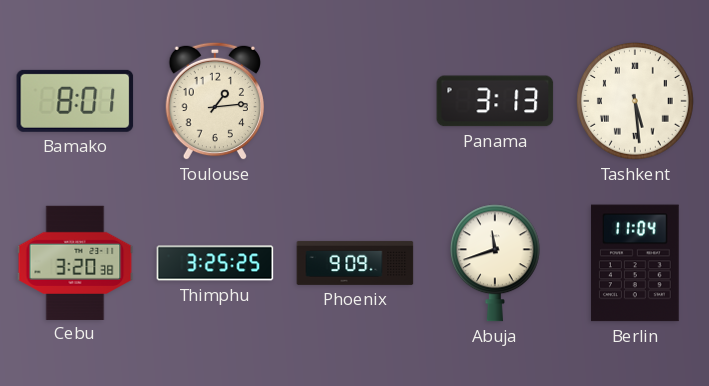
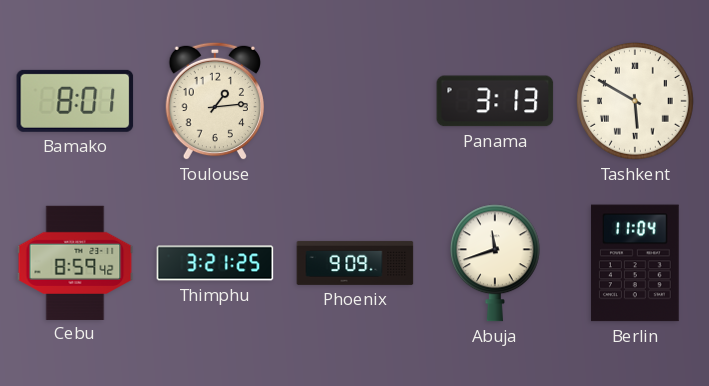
Tashkent: 5:29 -> 5:50 (636, 102)
Cebu: 3:20 -> 8:59 (75, 262)
Thimphu: 3:25 -> 3:21 (215, 263)
